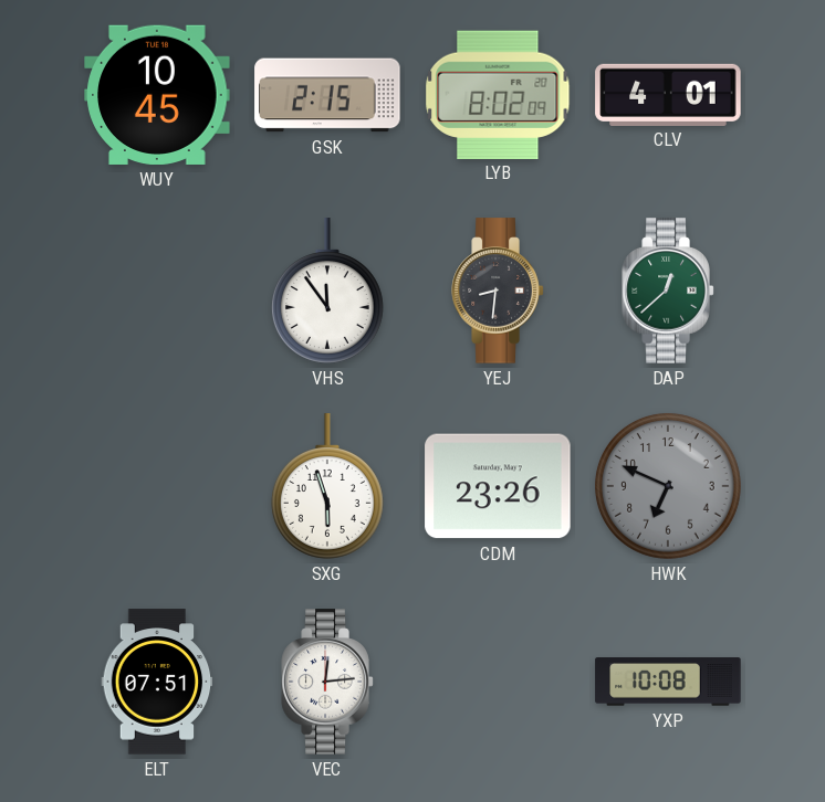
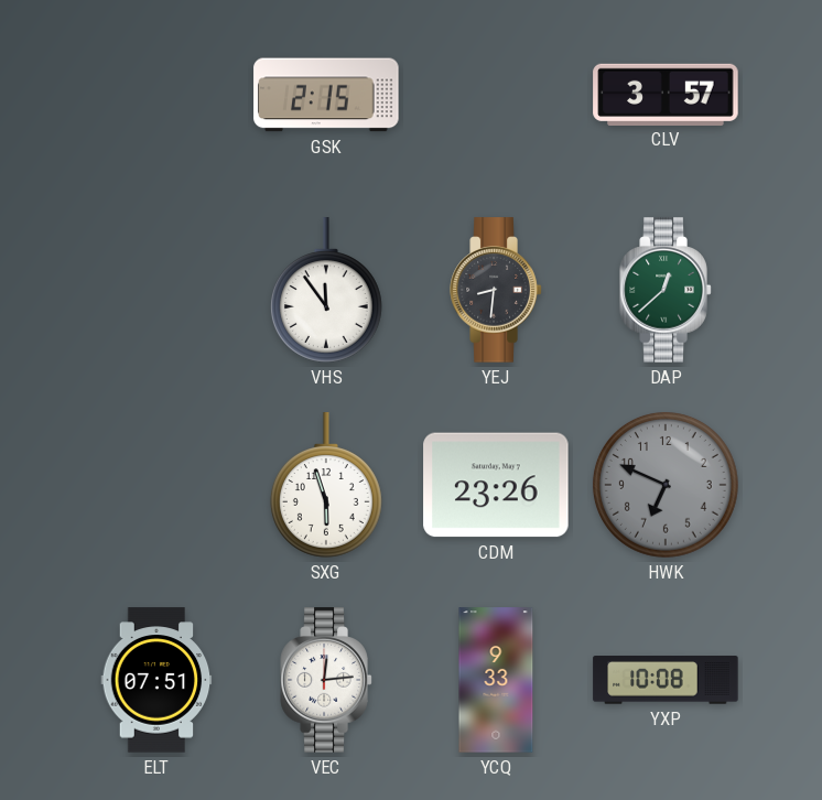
WUY: 10:45 -> none (157, 95)
LYB: 8:02 -> none (498, 94)
CLV: 4:01 -> 3:57 (666, 94)
YCQ: none -> 9:33 (496, 680)
